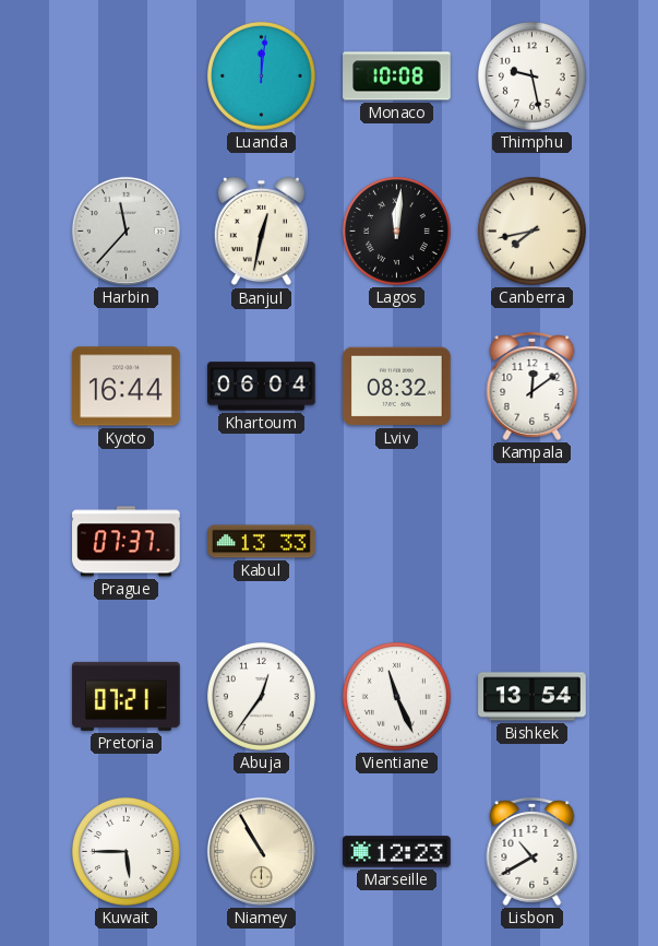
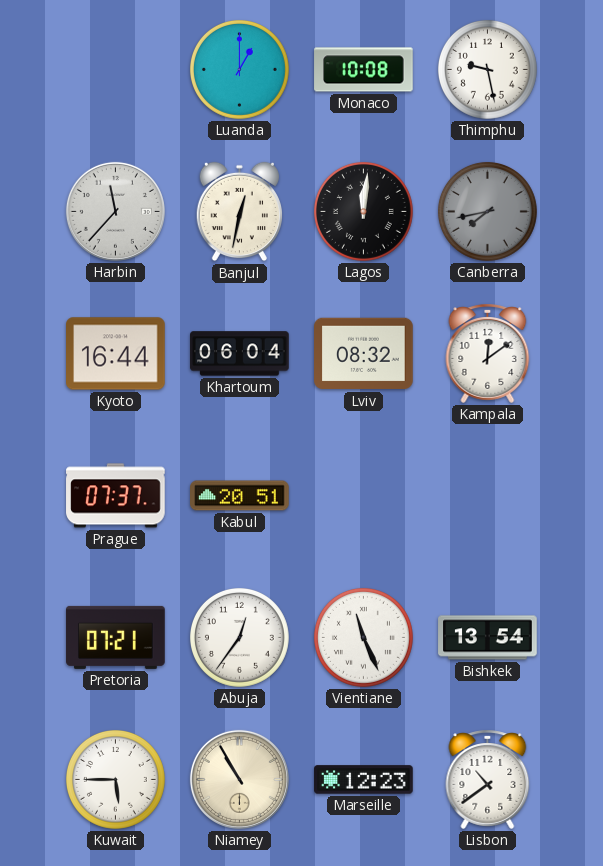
Luanda: 12:01 -> 1:00 (239, 69)
Canberra dial: cream -> grey (487, 211)
Kabul: 13:33 -> 20:51 (240, 496)
Lisbon: 10:40 -> 10:39 (488, 779)
